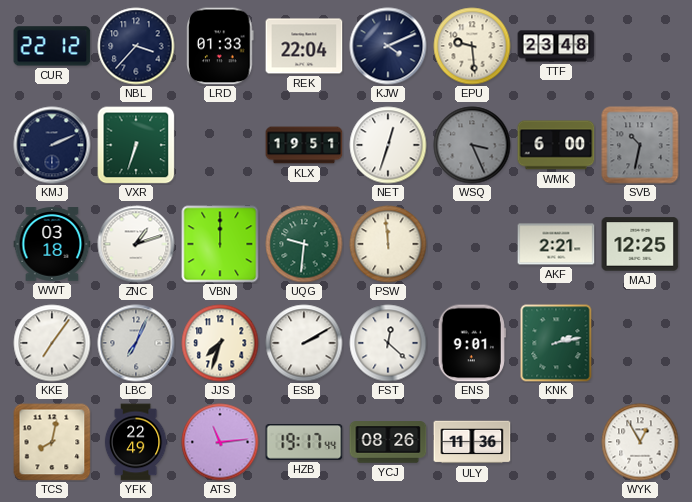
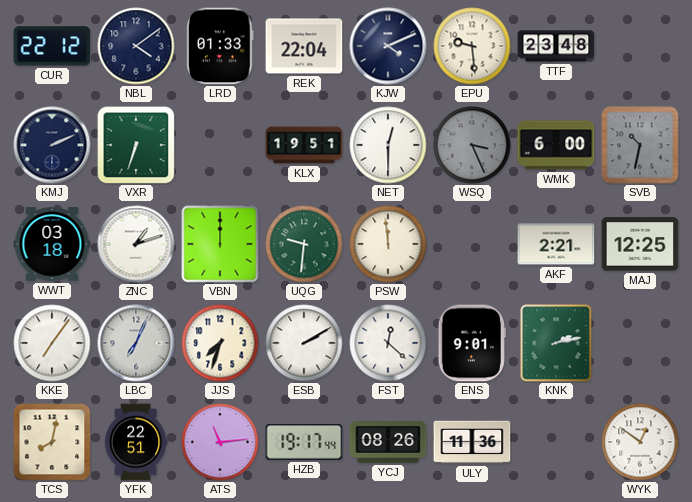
NBL: 3:37 -> 4:09 (136, 46)
NET: 12:33 -> 12:30 (388, 145)
YFK: 22:49 -> 22:51 (136, 442)
WYK: 12:55 -> 12:51 (640, 442)
